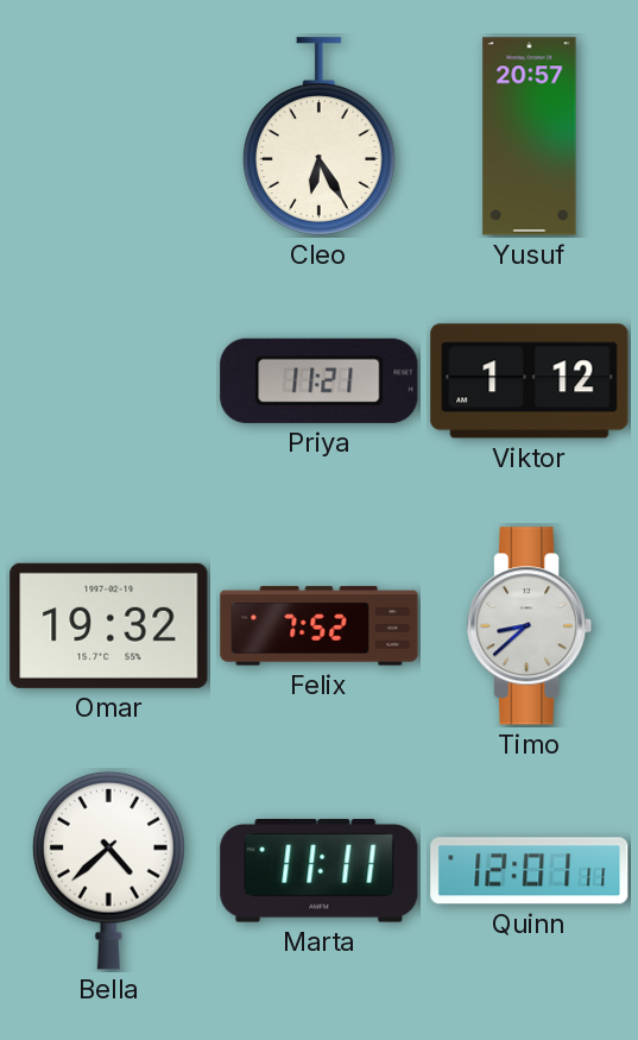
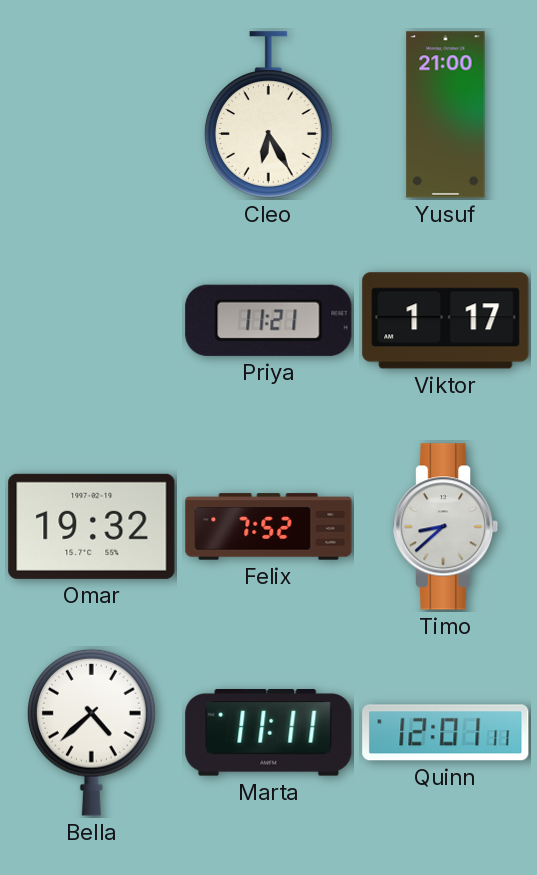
Yusuf: 20:57 -> 21:00 (446, 115)
Viktor: 1:12 -> 1:17 (446, 321)
